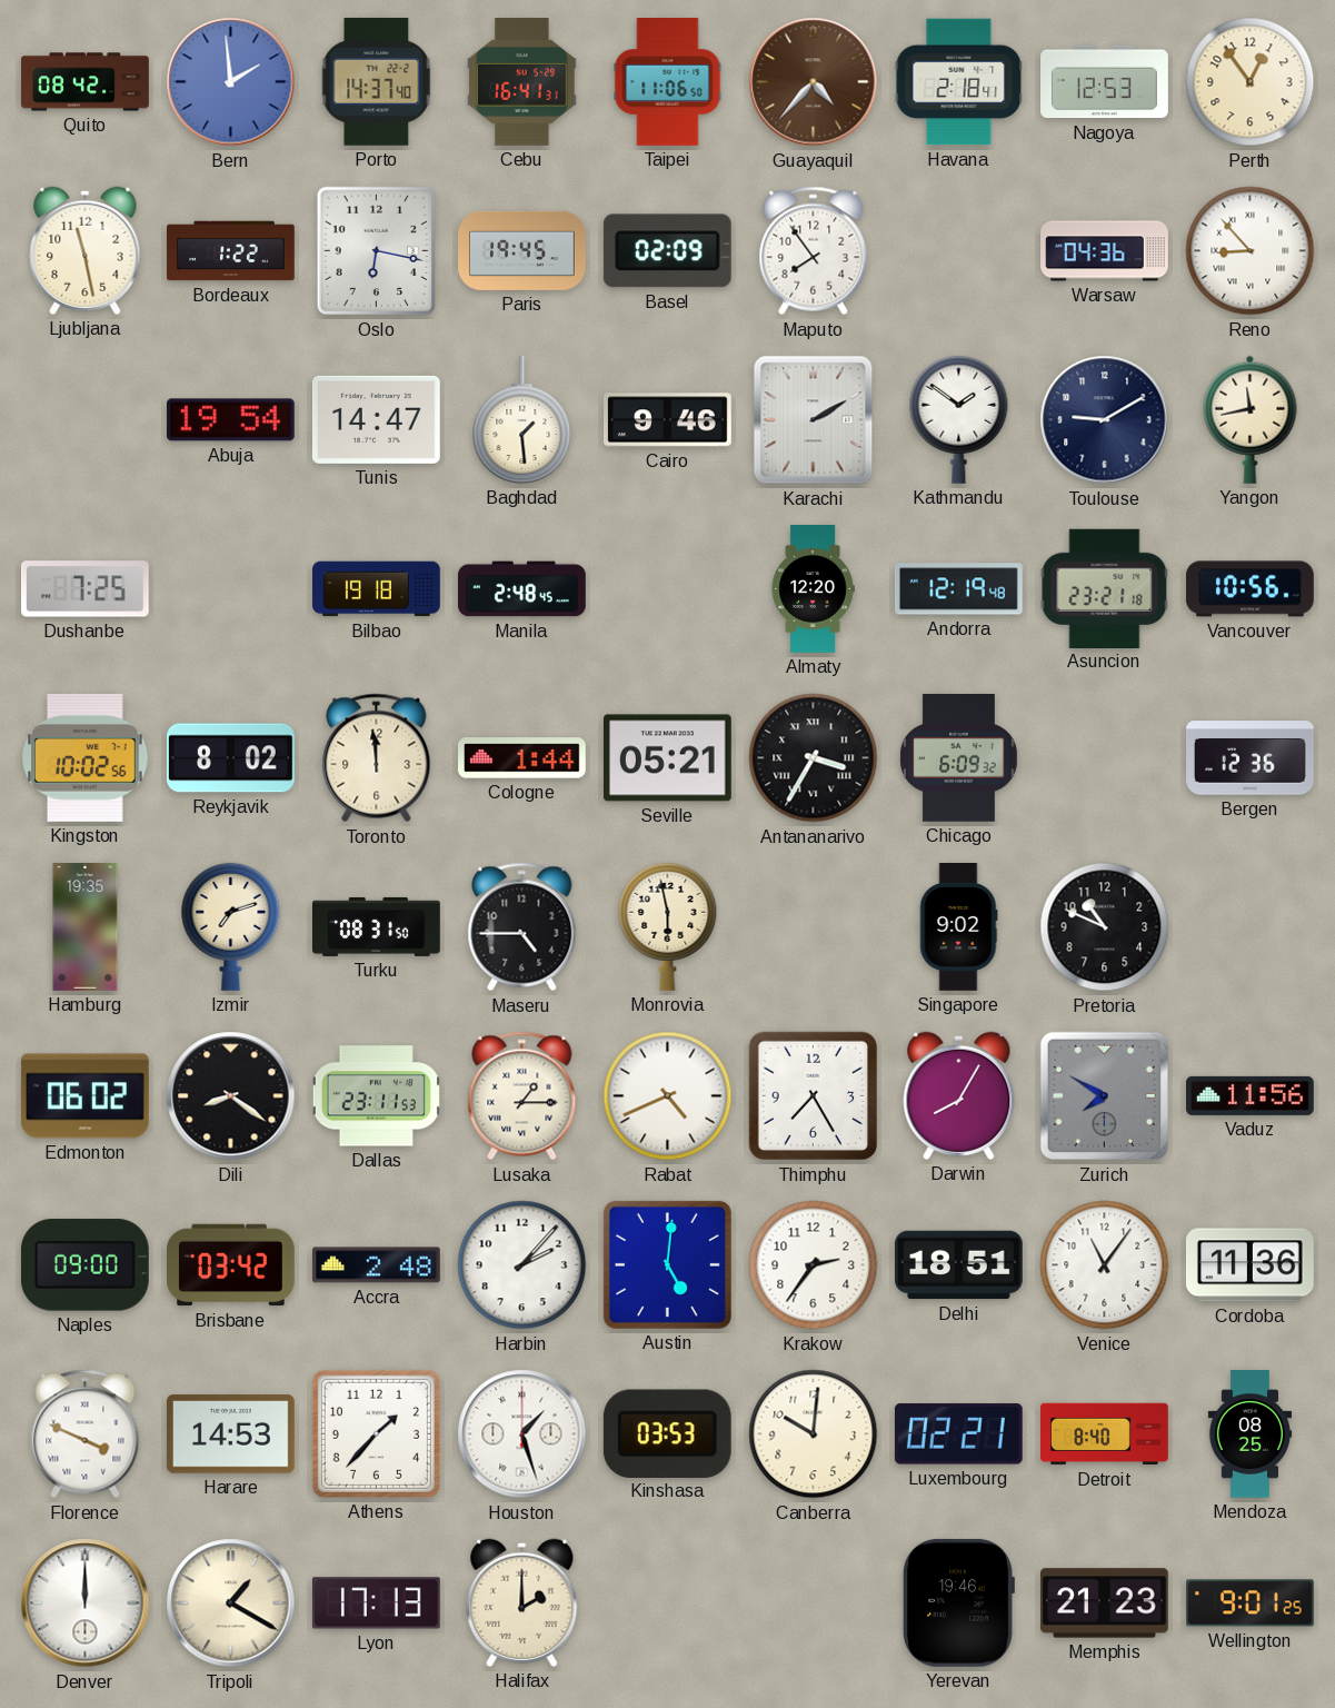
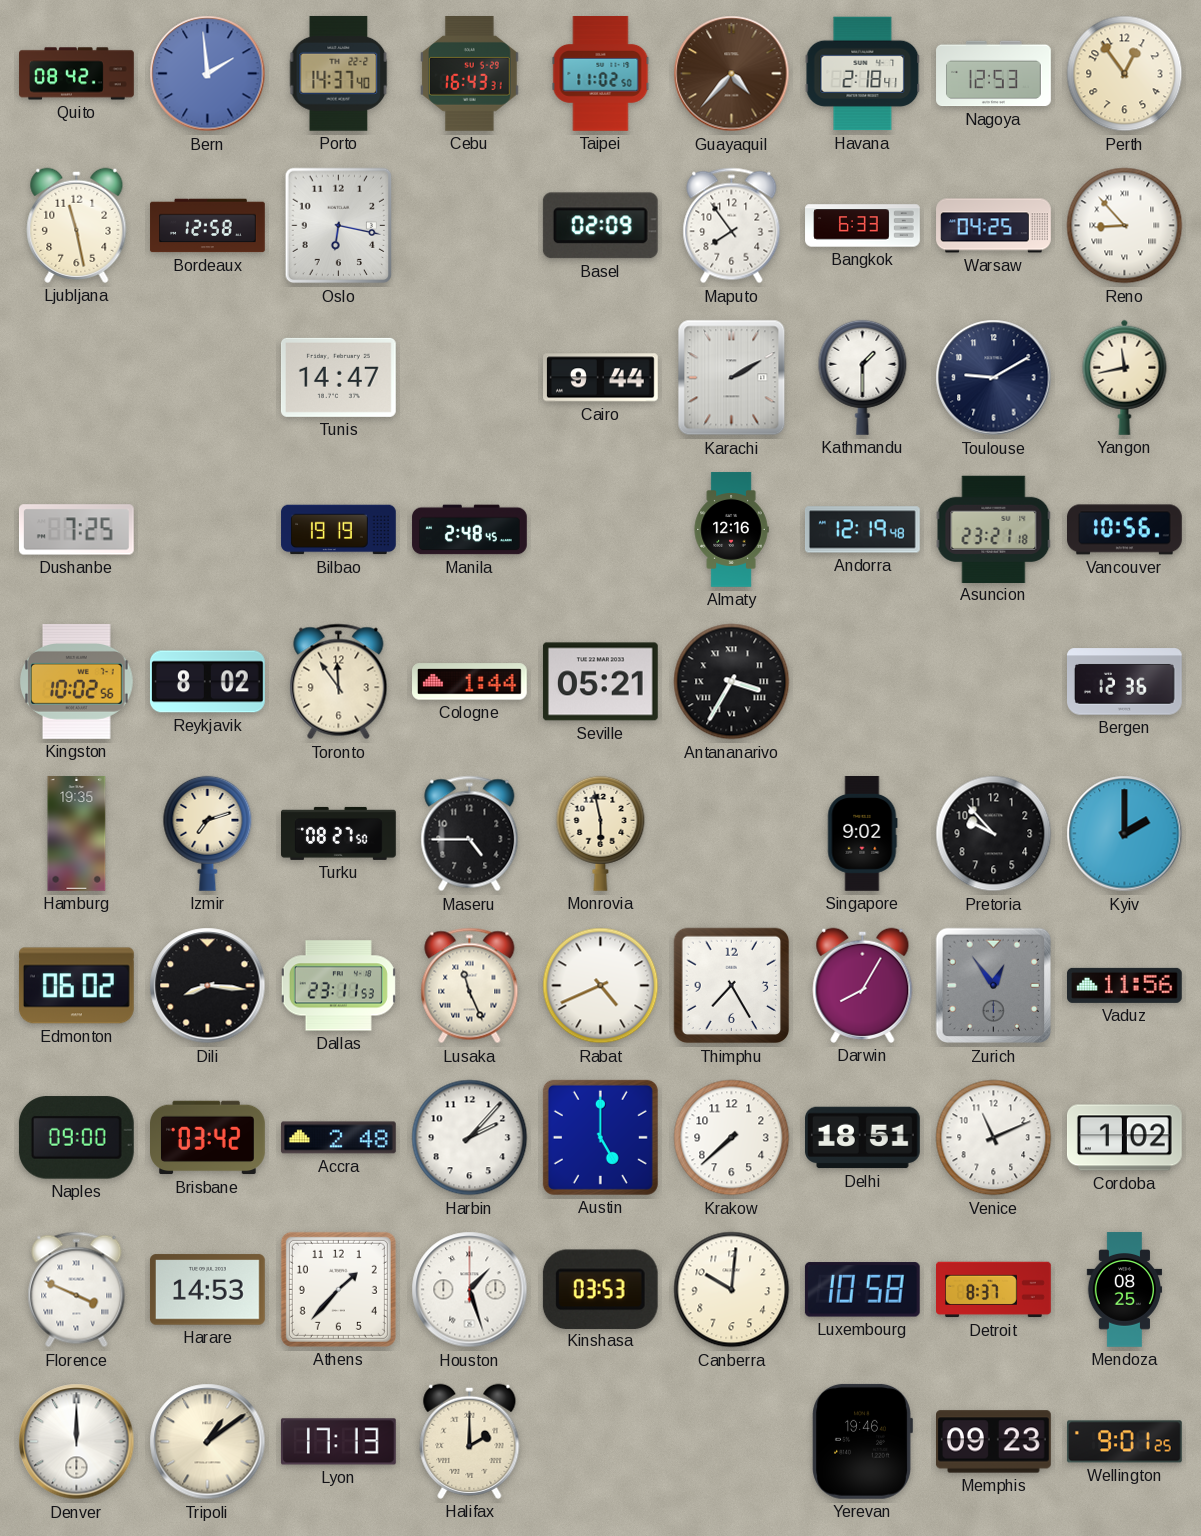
Cebu: 16:41 -> 16:43 (470, 74)
Taipei: 11:06 -> 11:02 (601, 74)
Bordeaux: 1:22 -> 12:58 (208, 226)
Paris: 19:45 -> none (522, 250)
Bangkok: none -> 6:33 (863, 226)
Warsaw: 04:36 -> 04:25 (994, 226)
Abuja: 19:54 -> none (230, 420)
Baghdad: 1:29 -> none (522, 420)
Cairo: 9:46 -> 9:44 (601, 378)
Kathmandu: 1:51 -> 1:30 (863, 377)
Bilbao: 19:18 -> 19:19 (339, 530)
Almaty: 12:20 -> 12:16 (731, 530)
Toronto: 11:59 -> 11:54 (339, 682)
Chicago: 6:09 -> none (959, 758)
Turku: 08:31 -> 08:27 (339, 833)
Pretoria: 10:49 -> 9:53 (994, 834)
Kyiv: none -> 2:00 (1125, 834)
Dili: 8:21 -> 8:16 (208, 986)
Lusaka: 1:15 -> 11:26 (470, 986)
Zurich: 7:50 -> 12:54 (994, 986)
Austin: 5:01 -> 5:00 (600, 1137)
Krakow: 2:36 -> 7:38 (732, 1138)
Venice: 11:06 -> 11:11 (994, 1138)
Cordoba: 11:36 -> 1:02 (1125, 1138)
Luxembourg: 02:21 -> 10:58 (862, 1290)
Detroit: 8:40 -> 8:37 (994, 1290)
Tripoli: 1:20 -> 1:09 (208, 1442)
Memphis: 21:23 -> 09:23 (994, 1442)
